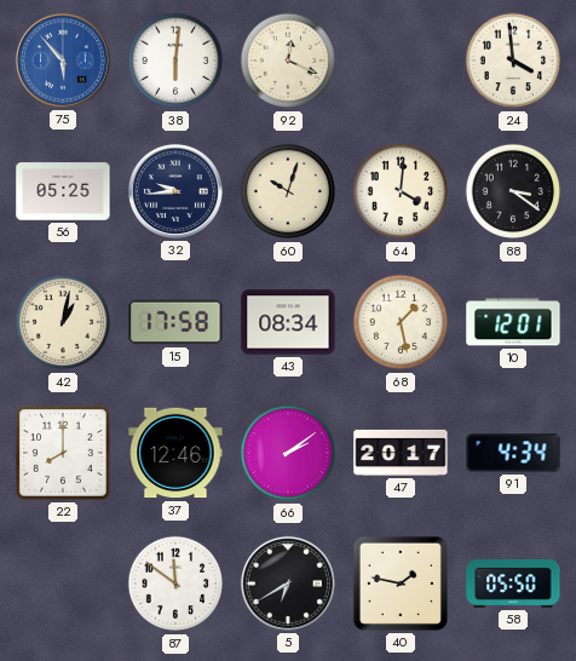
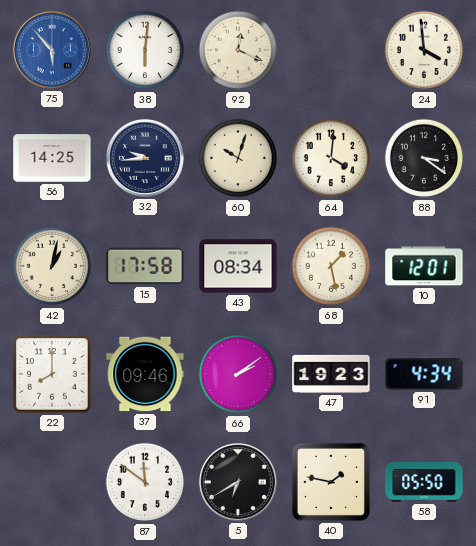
56: 05:25 -> 14:25 (52, 158)
37: 12:46 -> 09:46 (145, 374)
47: 20:17 -> 19:23 (331, 374)
